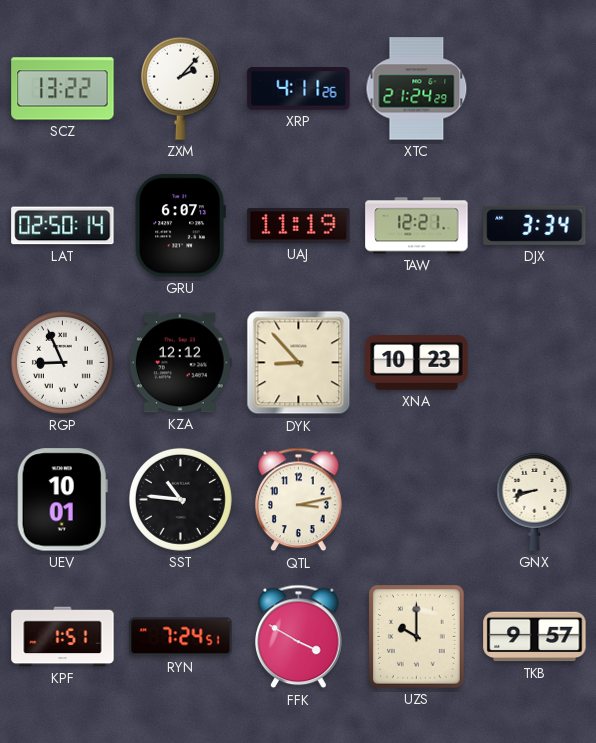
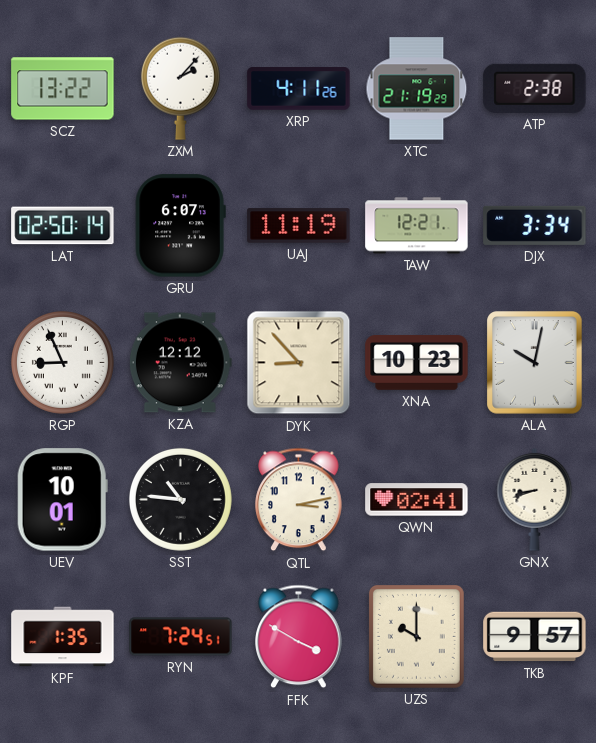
XTC: 21:24 -> 21:19 (417, 89)
ATP: none -> 2:38 (535, 88)
ALA: none -> 10:02 (535, 363)
QWN: none -> 02:41 (417, 500)
KPF: 1:51 -> 1:35 (63, 637)
